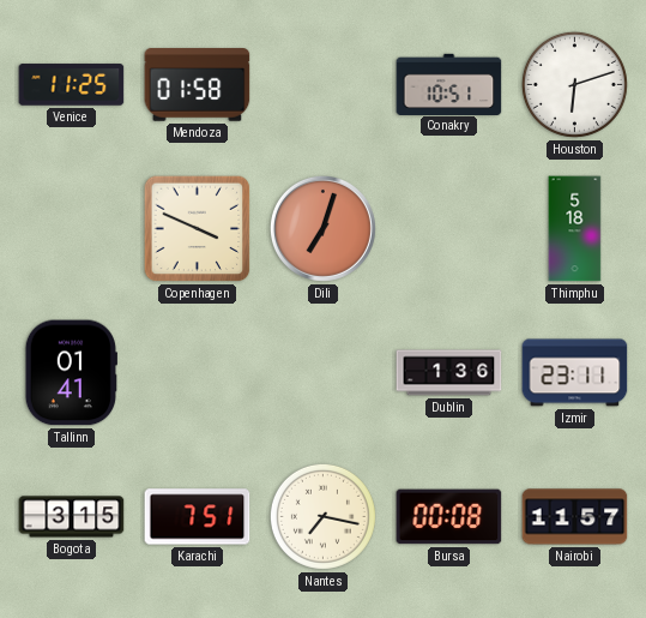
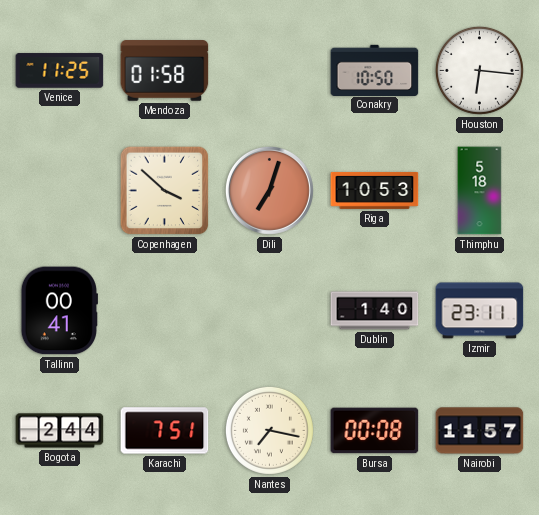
Conakry: 10:51 -> 10:50 (375, 70)
Houston: 6:12 -> 6:16 (479, 70)
Copenhagen: 3:49 -> 3:52 (165, 191)
Riga: none -> 10:53 (375, 190)
Tallinn: 01:41 -> 00:41 (59, 311)
Dublin: 1:36 -> 1:40 (375, 311)
Bogota: 3:15 -> 2:44 (60, 431)
